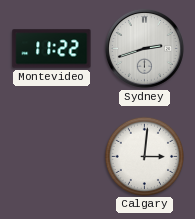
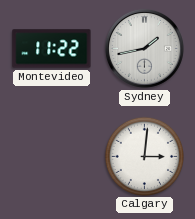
Sydney: 2:42 -> 1:43 (144, 48)
